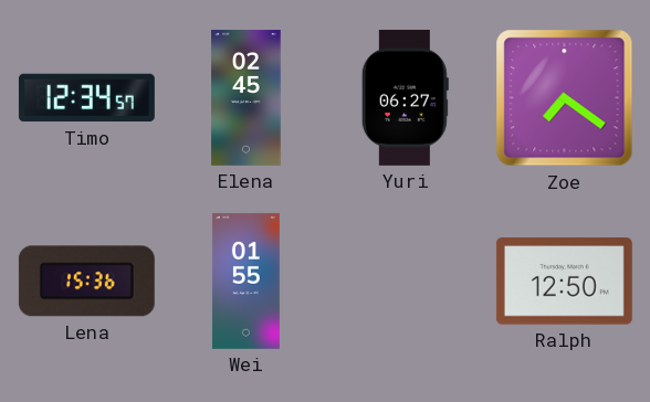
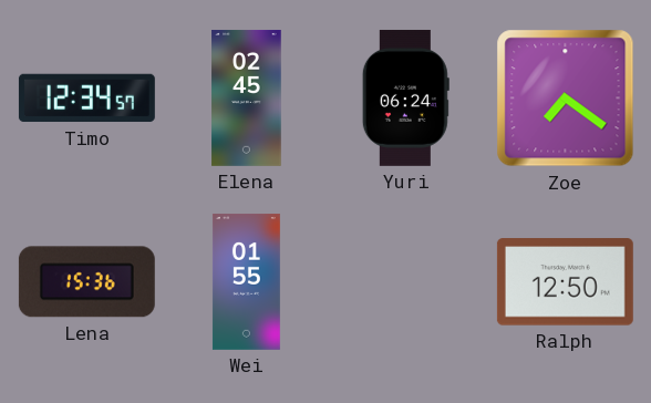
Yuri: 06:27 -> 06:24 (405, 97)
